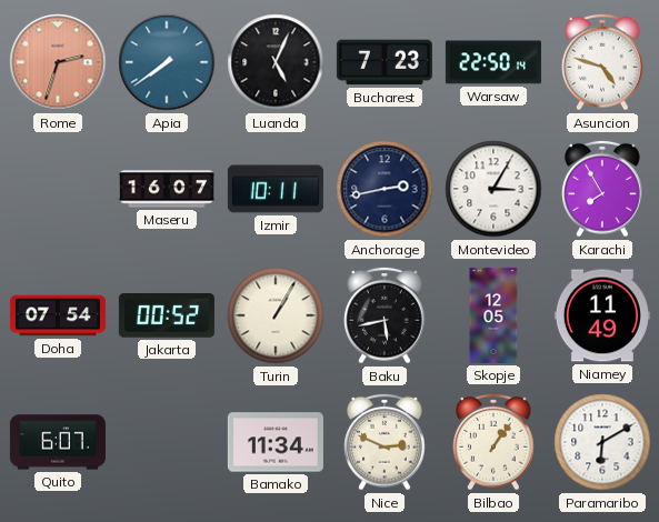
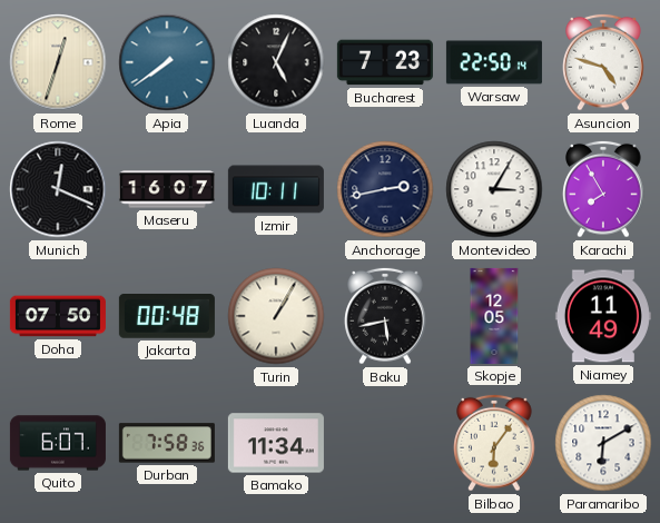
Rome: 2:33 -> 12:33 (58, 62)
Rome dial: salmon -> cream (58, 62)
Munich: none -> 12:19 (58, 189)
Doha: 07:54 -> 07:50 (58, 316)
Jakarta: 00:52 -> 00:48 (167, 317)
Durban: none -> 7:58 (167, 443)
Nice: 2:49 -> none (385, 442)
Bilbao: 1:06 -> 6:06 (494, 443)
